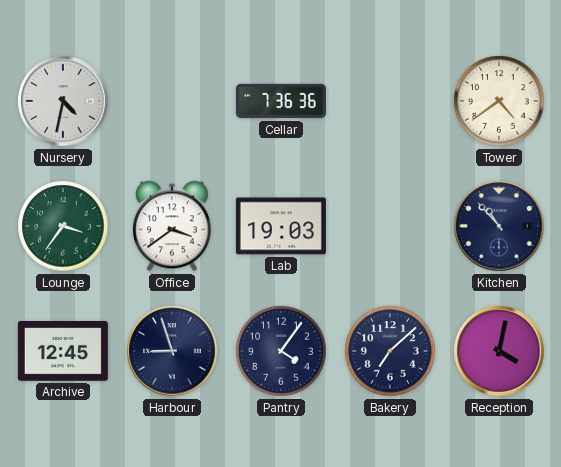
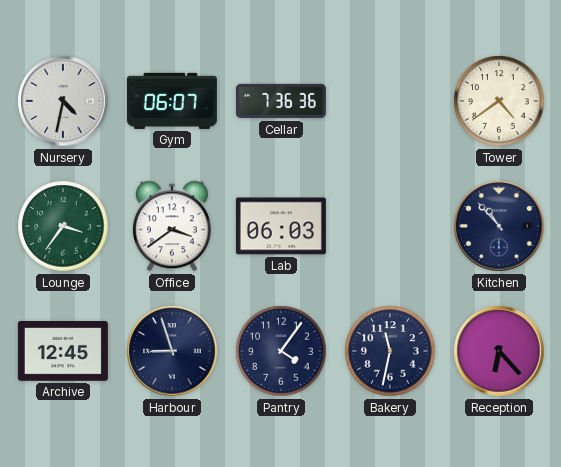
Gym: none -> 06:07 (172, 101)
Lab: 19:03 -> 06:03 (281, 226)
Bakery: 7:08 -> 11:32 (390, 351)
Reception: 4:02 -> 6:23 (499, 351)
